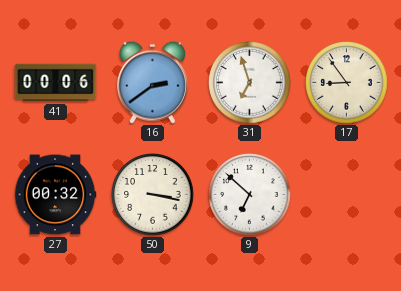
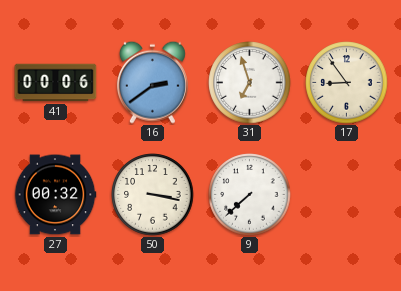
9: 6:52 -> 7:38 (250, 195)
